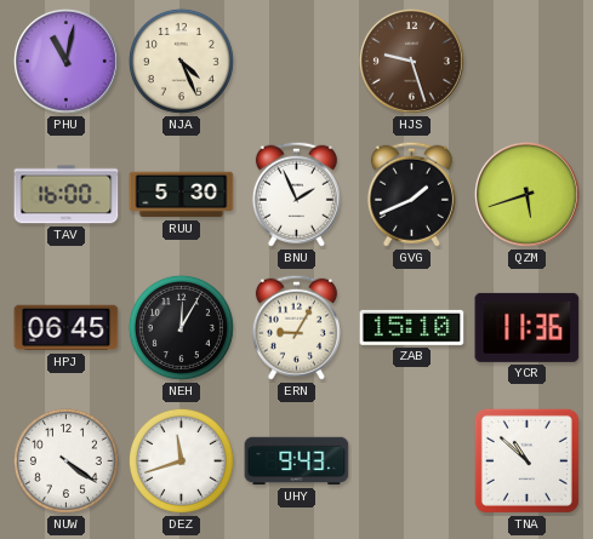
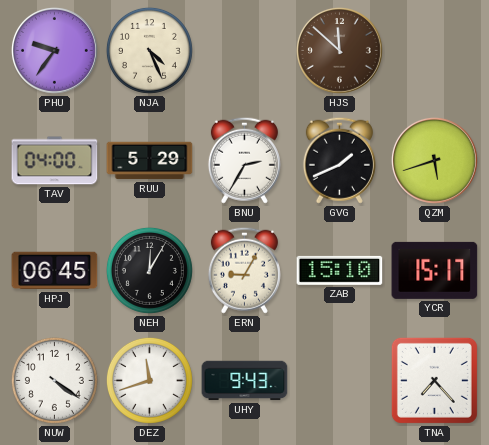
PHU: 11:02 -> 9:36 (54, 50)
HJS: 9:27 -> 11:52 (339, 50)
TAV: 16:00 -> 04:00 (55, 161)
RUU: 5:30 -> 5:29 (150, 161)
BNU: 1:56 -> 2:35 (244, 160)
YCR: 11:36 -> 15:17 (435, 270)
TNA: 10:52 -> 7:23 (434, 380)
